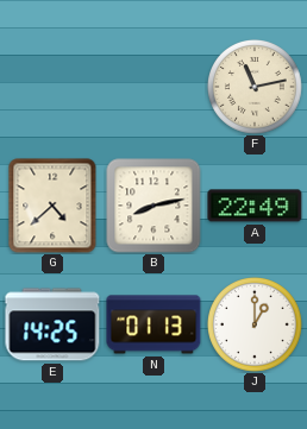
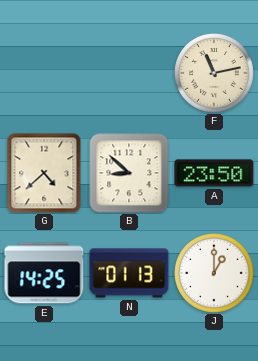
B: 8:13 -> 8:52 (129, 173)
A: 22:49 -> 23:50 (214, 173)
